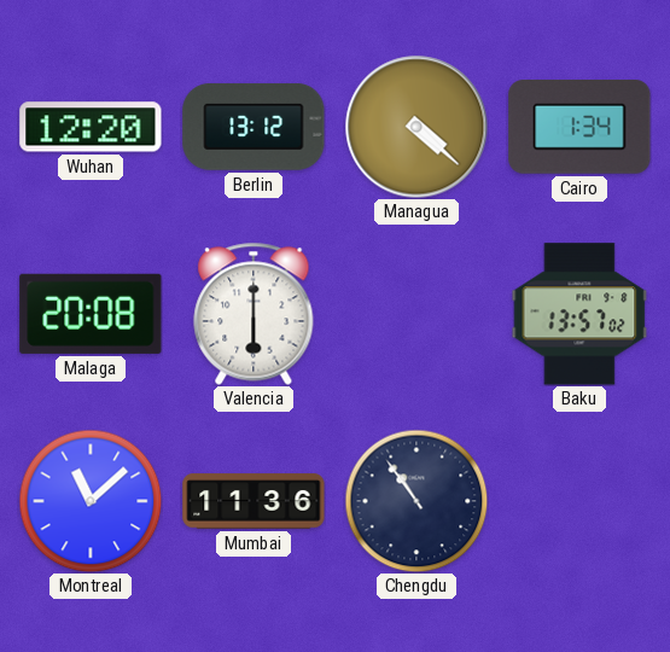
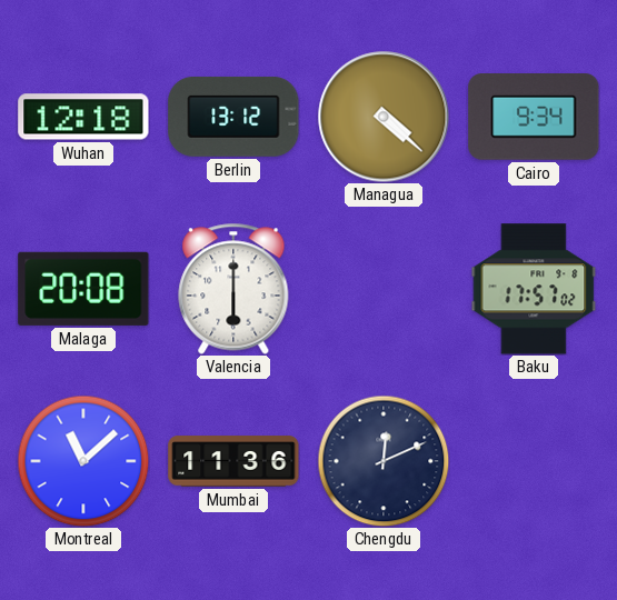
Wuhan: 12:20 -> 12:18 (83, 117)
Cairo: 1:34 -> 9:34 (534, 118)
Baku: 13:57 -> 17:57 (534, 289)
Chengdu: 10:54 -> 12:11 (384, 461)
